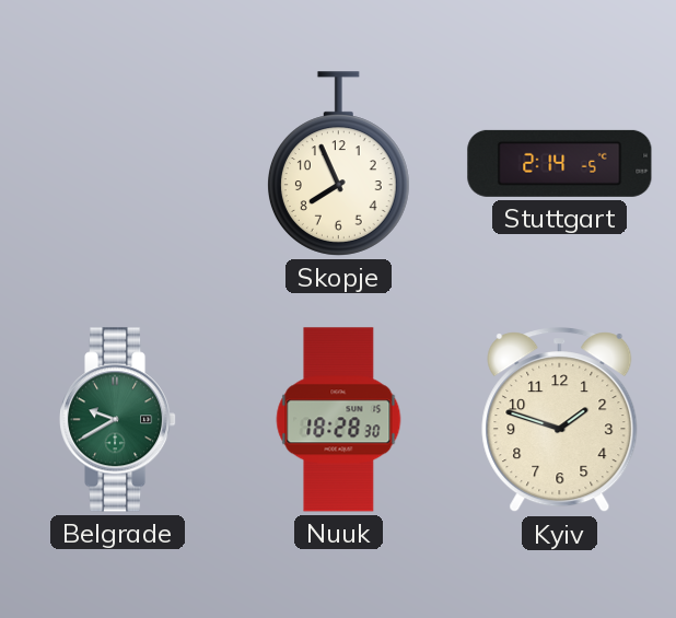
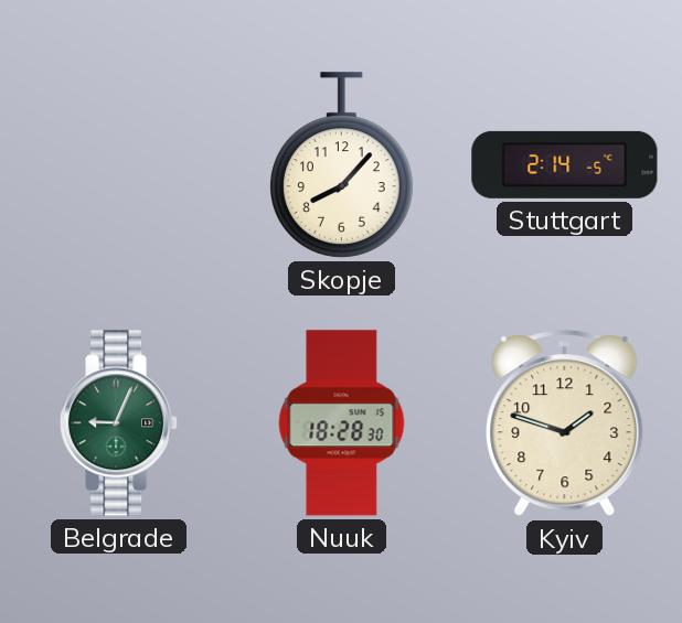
Skopje: 7:56 -> 8:07 (341, 165)
Belgrade: 9:40 -> 9:04 (120, 423)
